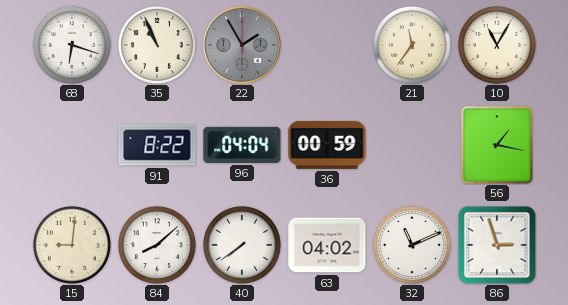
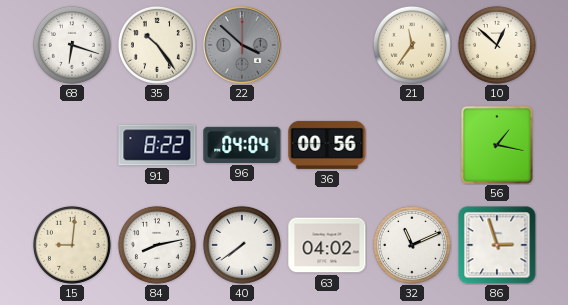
35: 10:56 -> 10:24 (157, 45)
22: 1:55 -> 3:52 (242, 45)
10: 11:05 -> 12:52 (497, 45)
36: 00:59 -> 00:56 (327, 145)
84: 8:08 -> 8:13 (157, 245)
